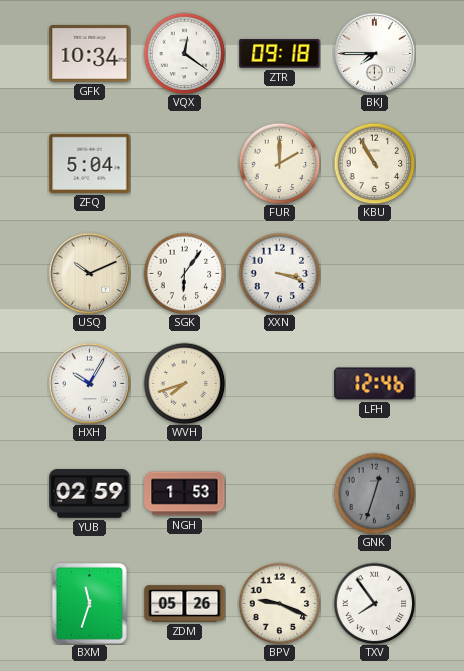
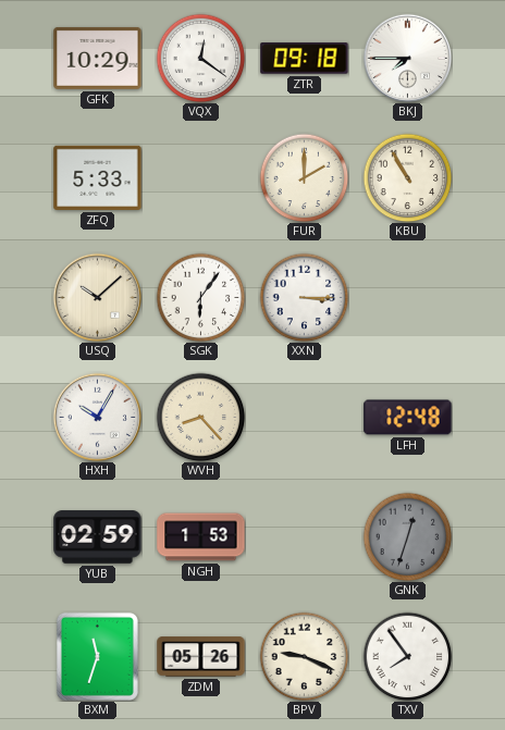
GFK: 10:34 -> 10:29 (98, 58)
ZFQ: 5:04 -> 5:33 (98, 177)
USQ: 10:11 -> 10:08 (97, 297)
XXN: 3:18 -> 3:15 (304, 297)
WVH: 7:42 -> 8:23 (200, 417)
LFH: 12:46 -> 12:48 (408, 418)
